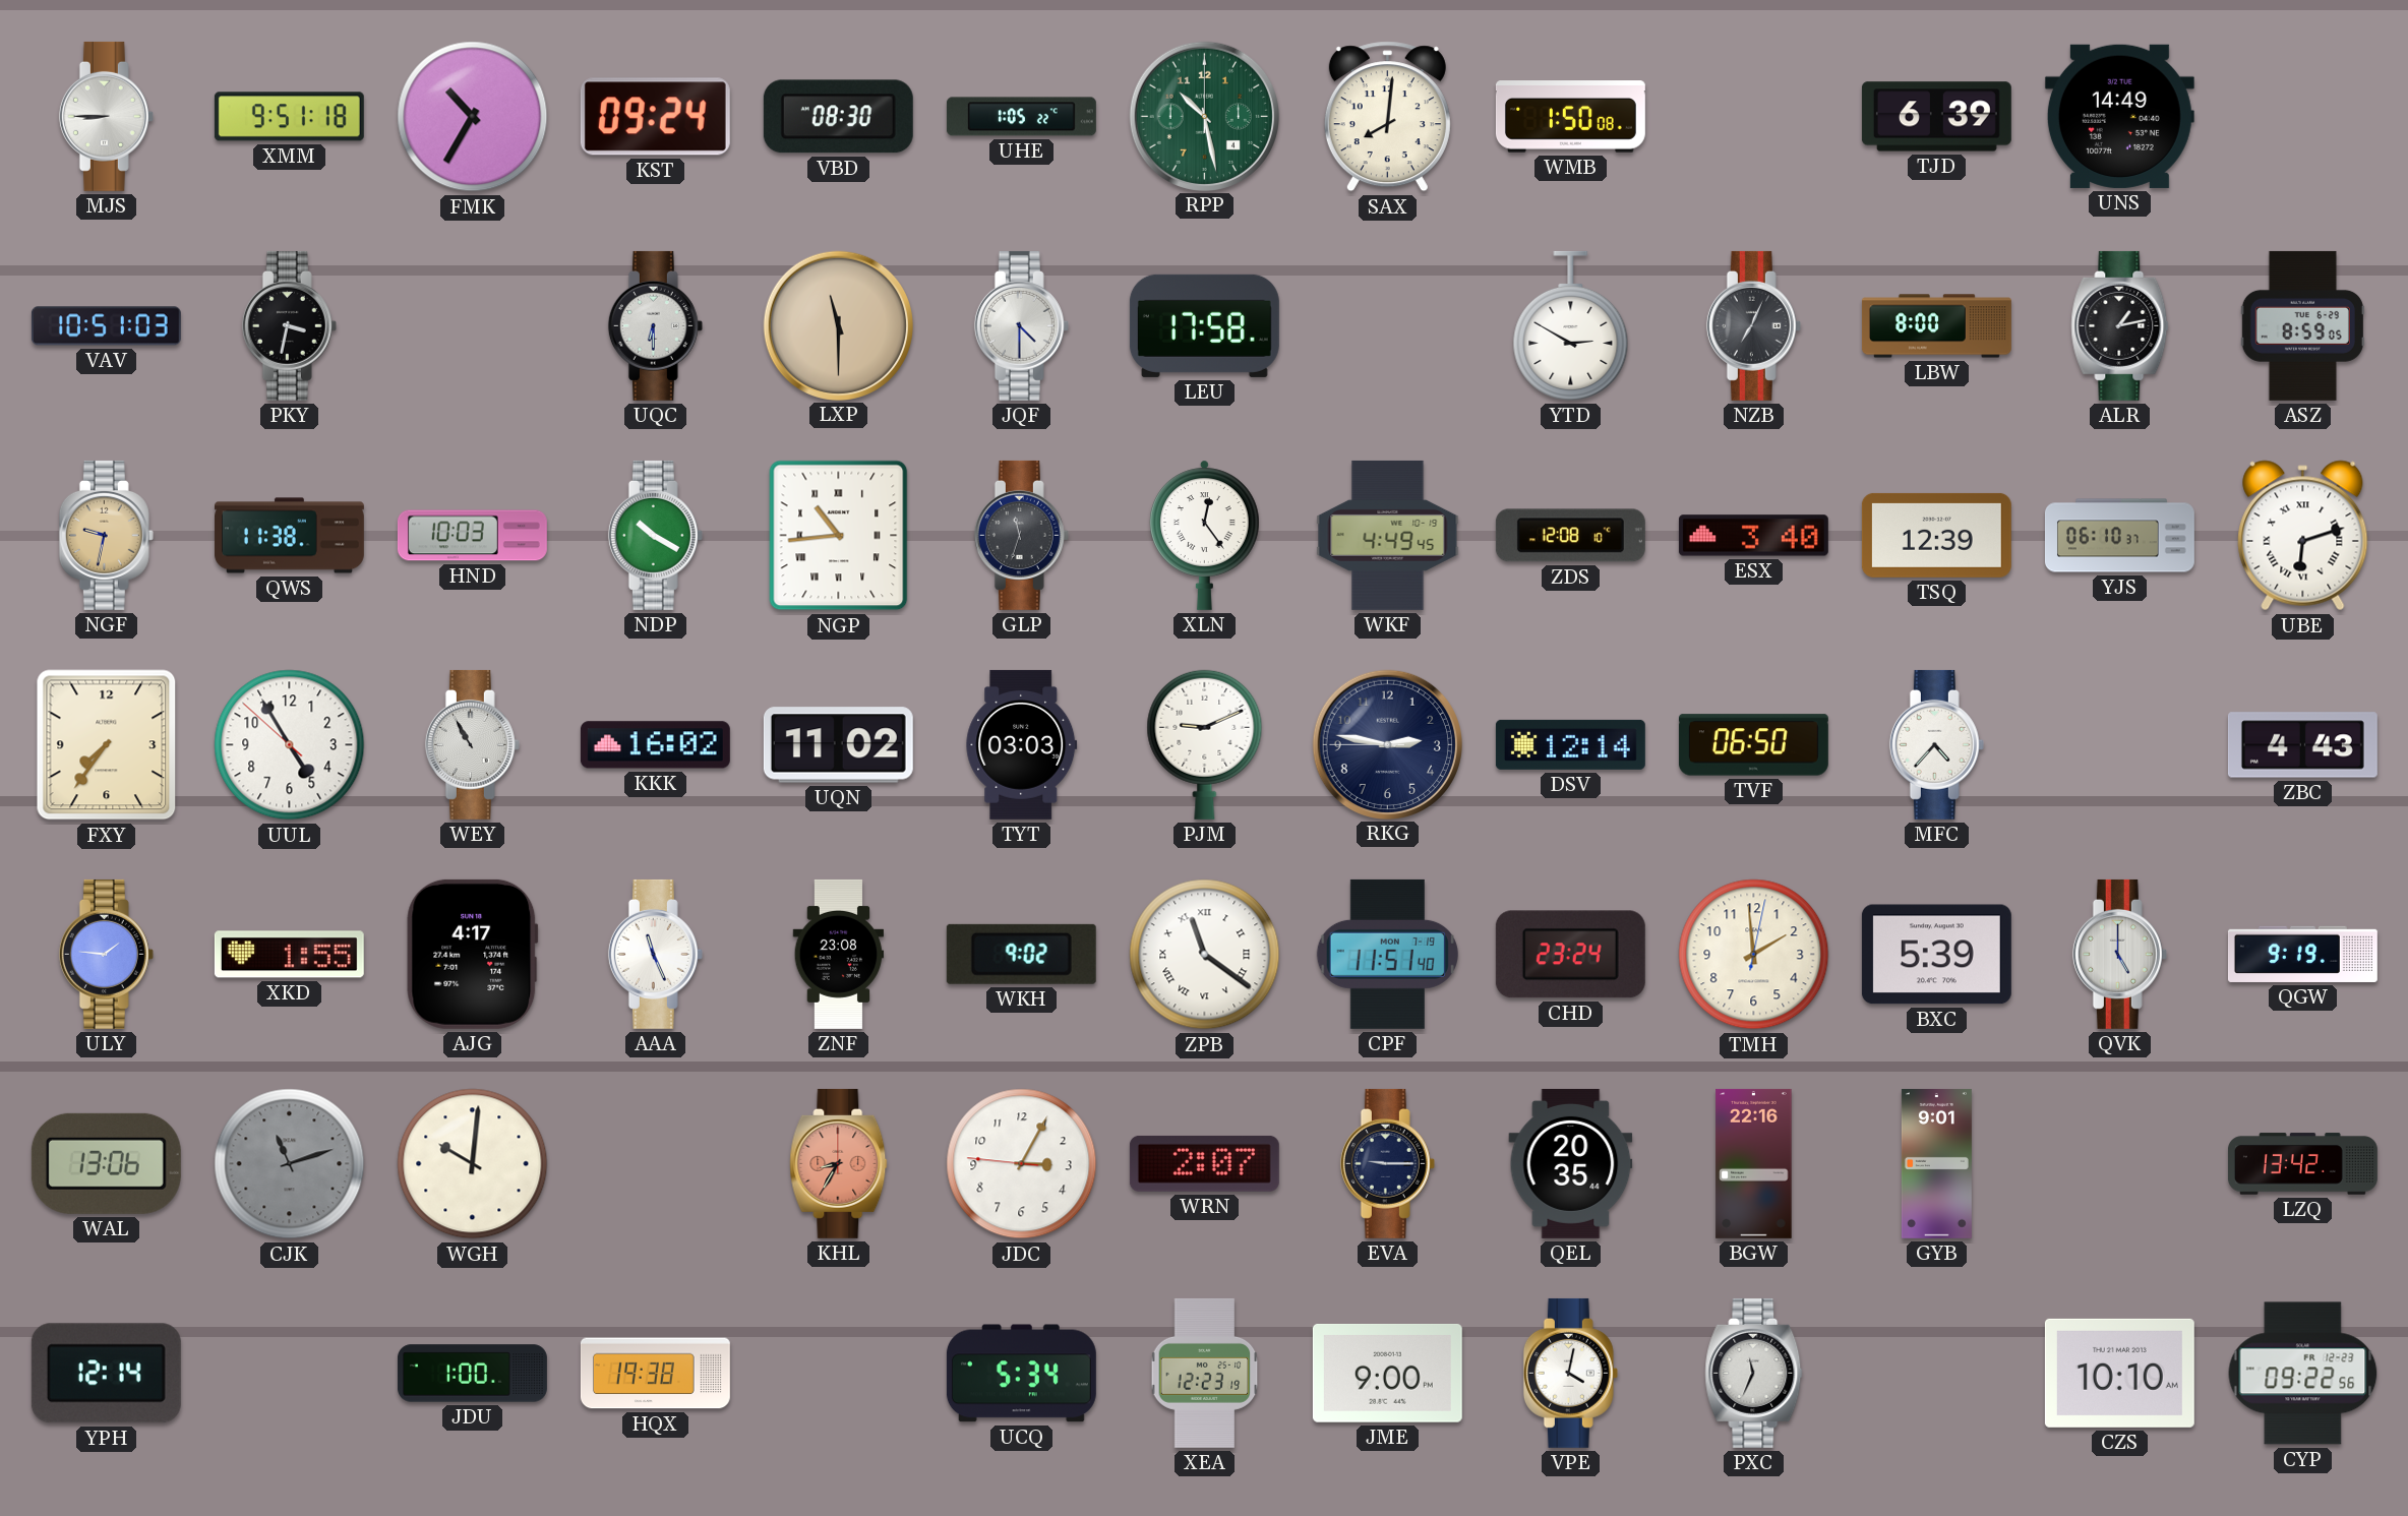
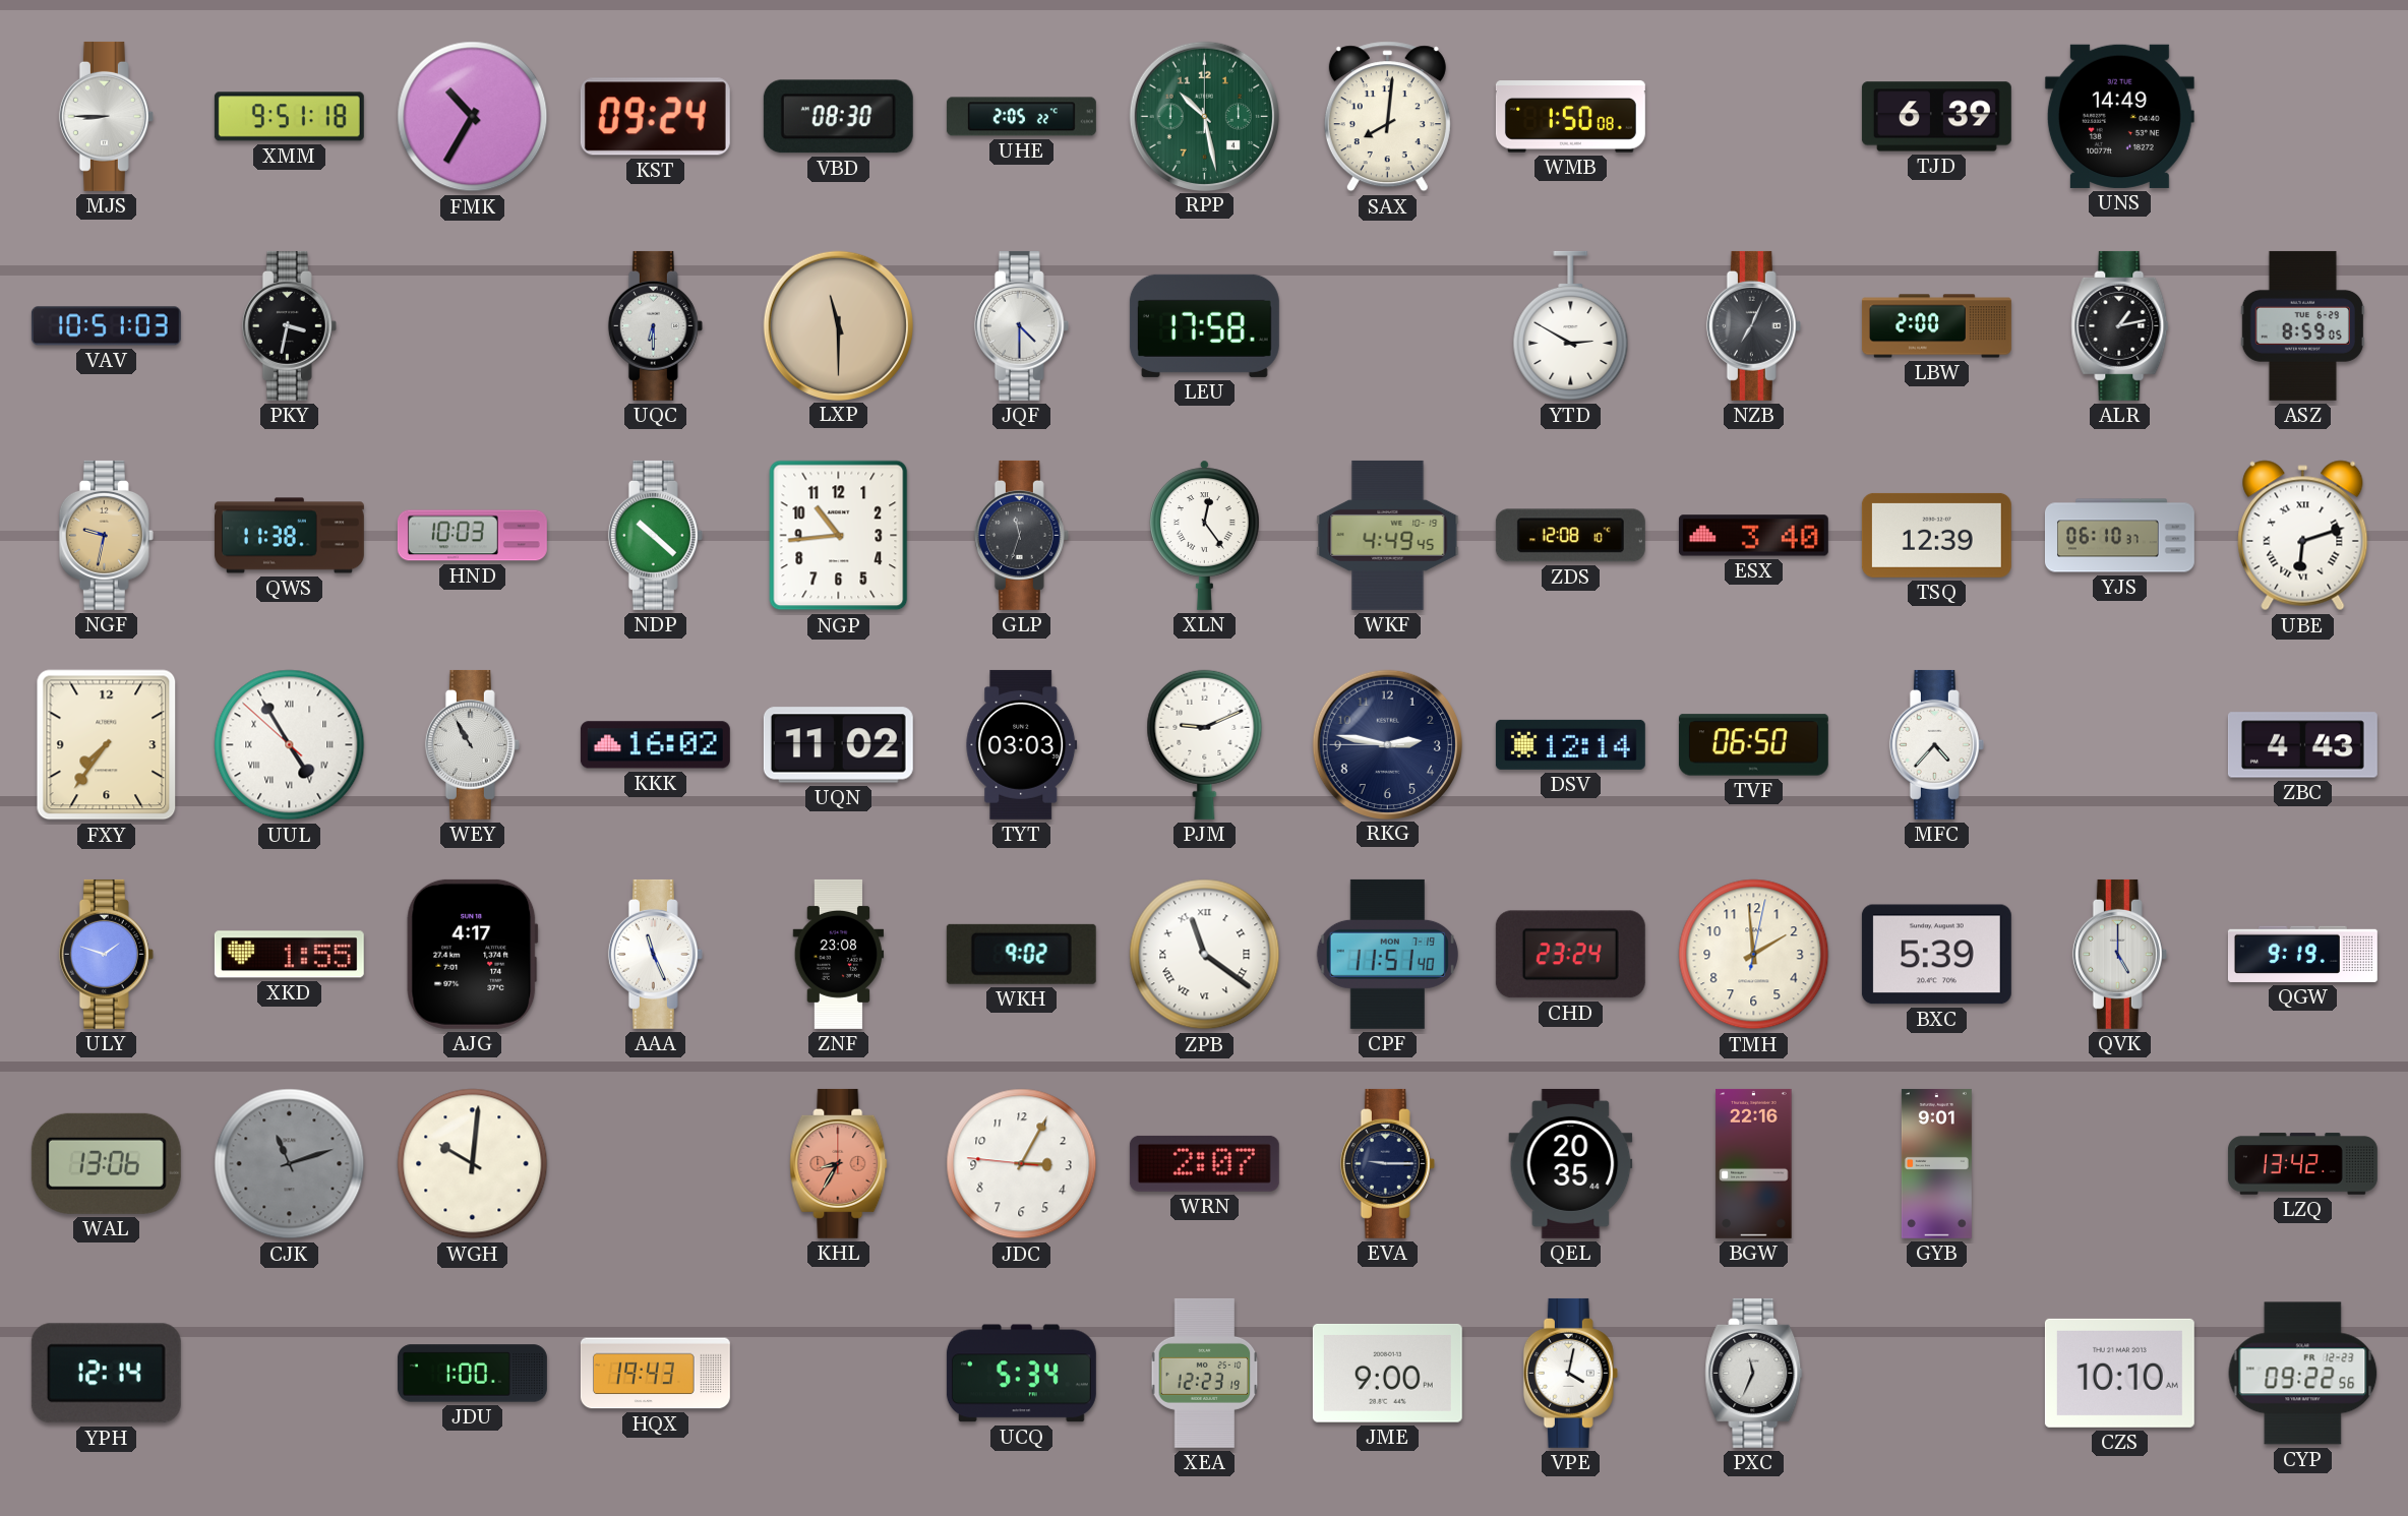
UHE: 1:05 -> 2:05 (1021, 117)
LBW: 8:00 -> 2:00 (1936, 326)
NDP: 10:20 -> 10:22 (655, 535)
NGP numerals: Roman -> Arabic (839, 536)
UUL numerals: Arabic -> Roman (290, 745)
ULY: 1:46 -> 1:48 (106, 954)
HQX: 19:38 -> 19:43 (655, 1374)
